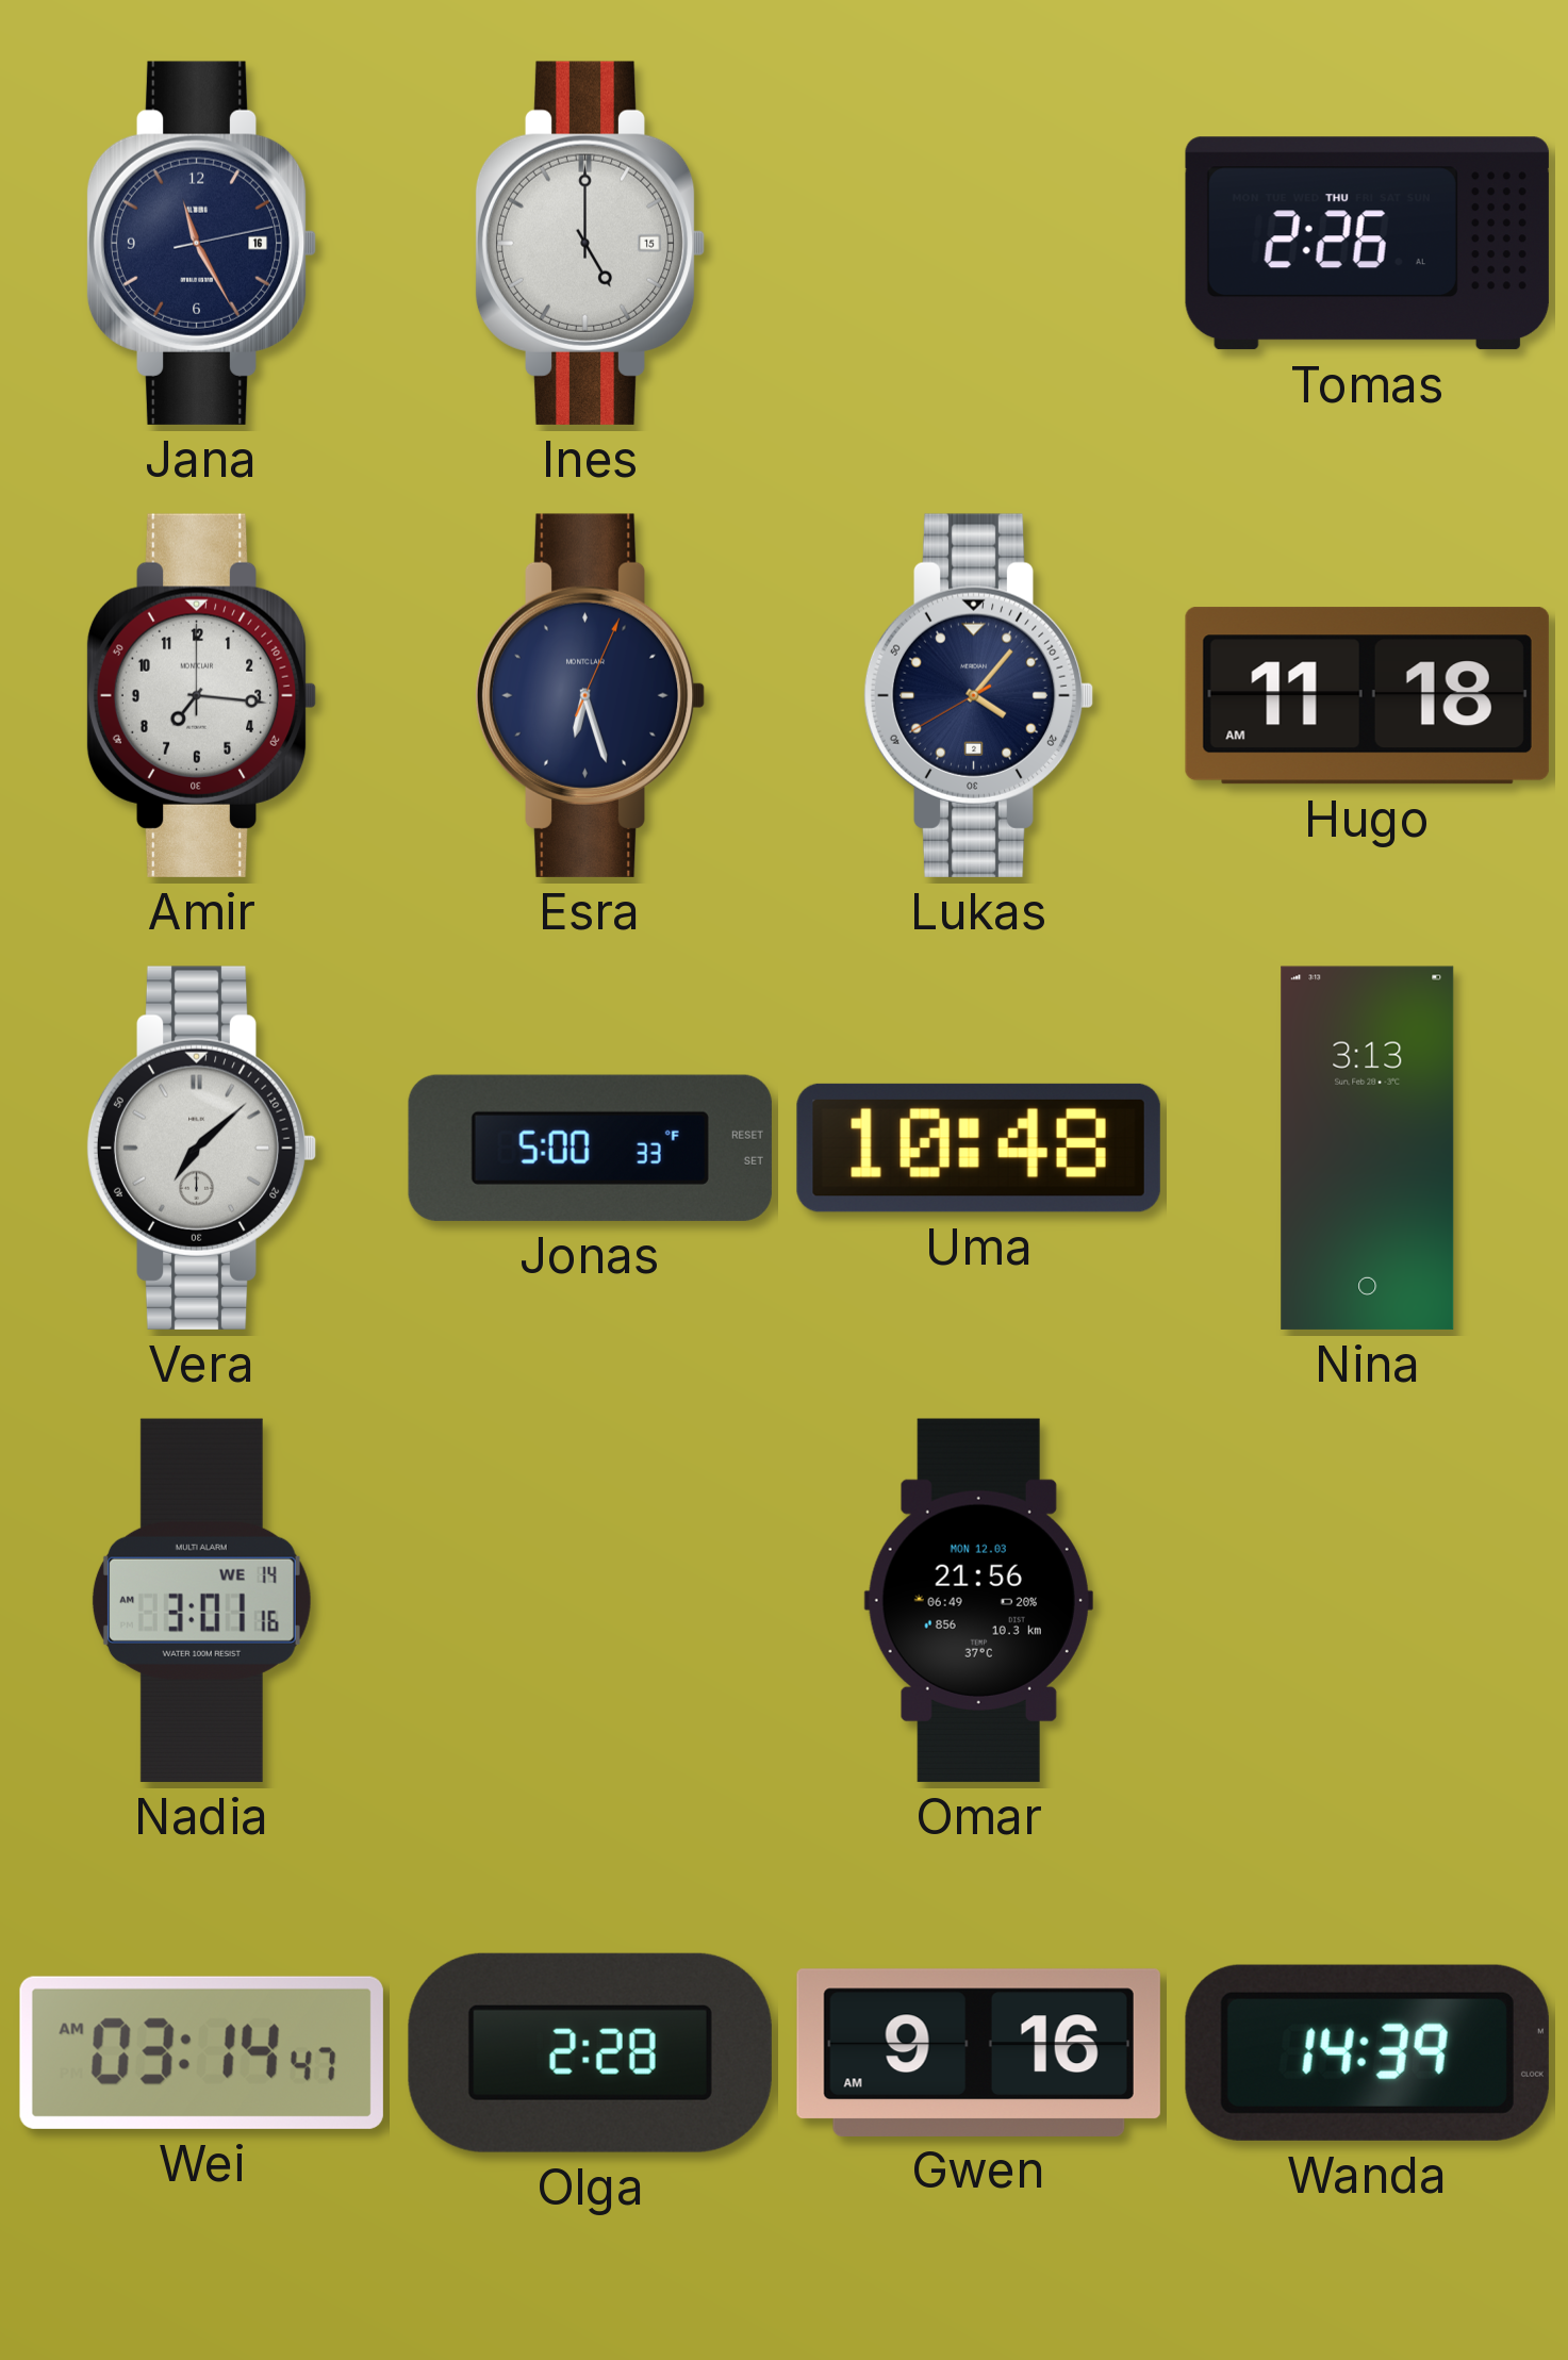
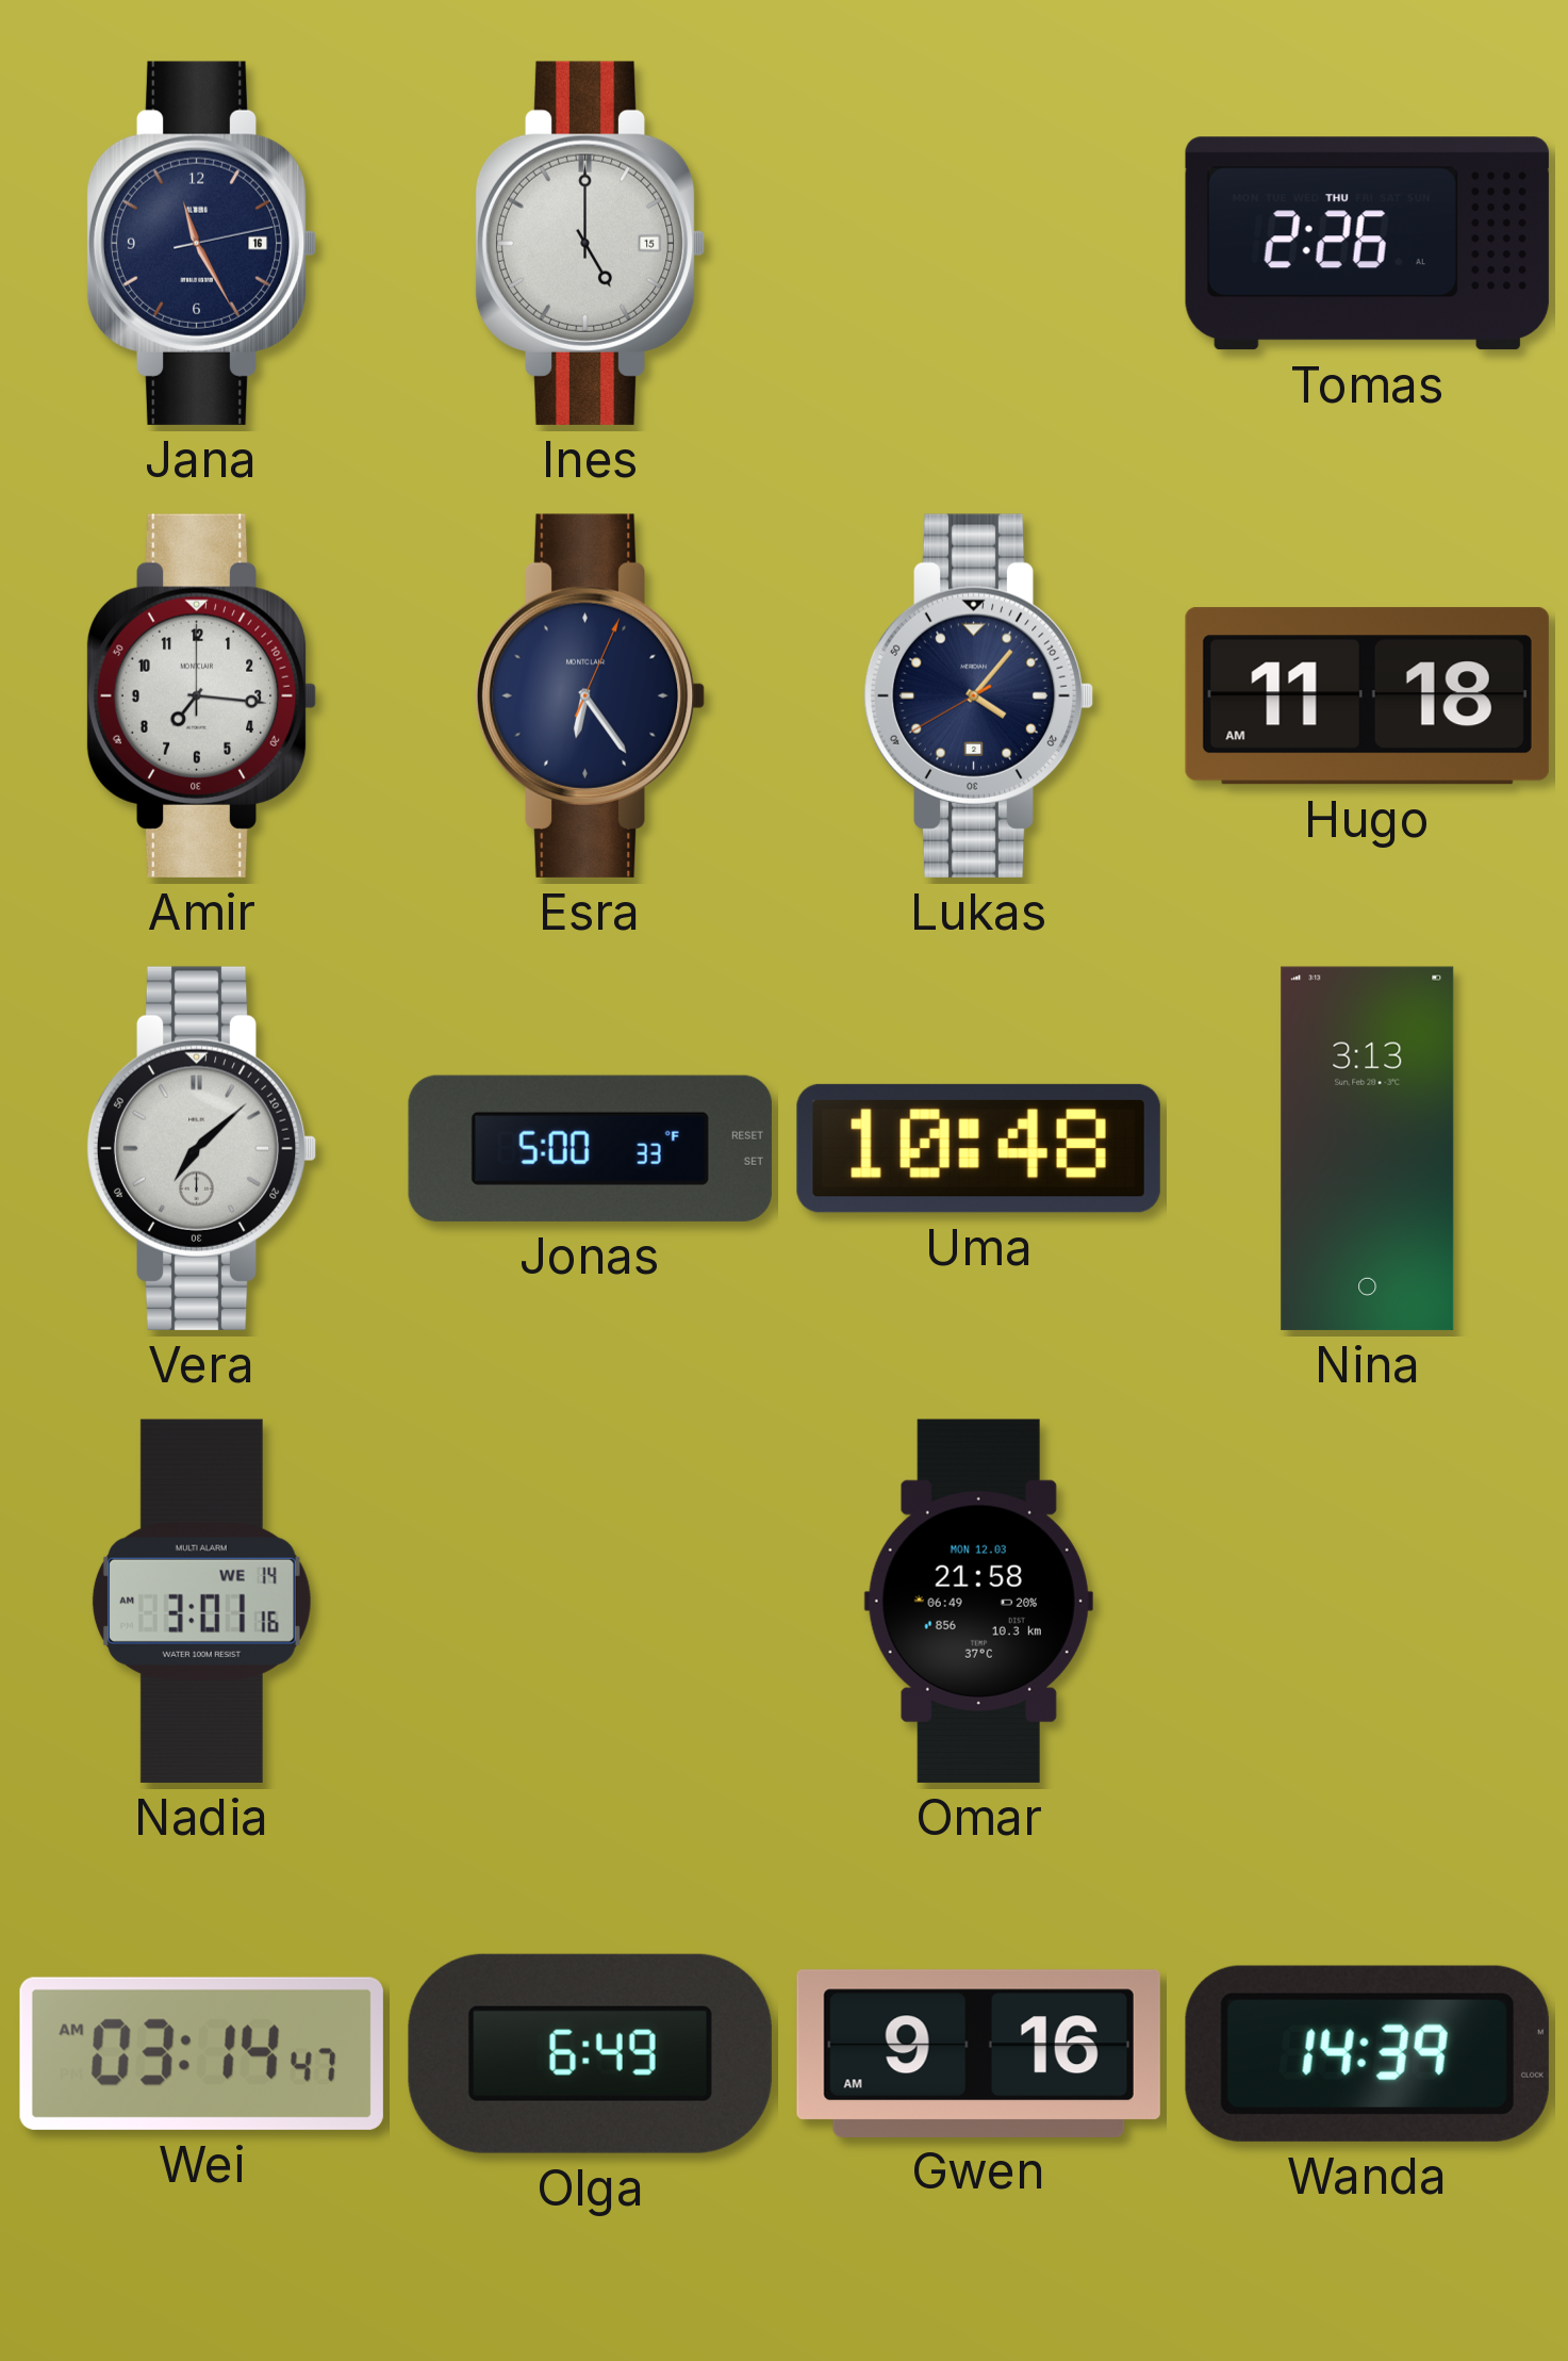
Esra: 6:27 -> 6:24 (590, 695)
Omar: 21:56 -> 21:58 (978, 1601)
Olga: 2:28 -> 6:49 (590, 2053)
